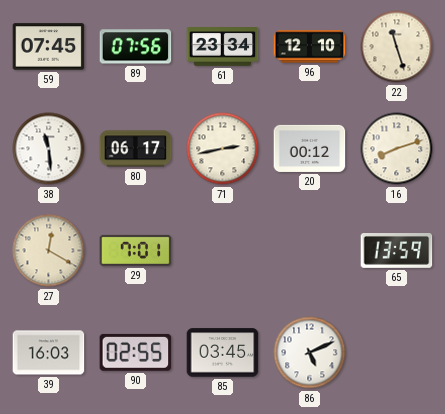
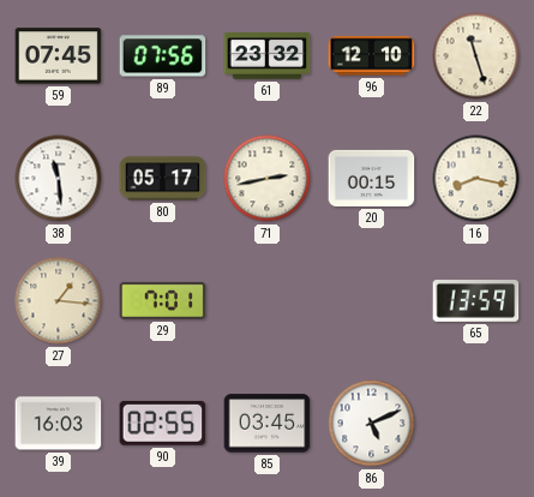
61: 23:34 -> 23:32 (268, 56)
80: 06:17 -> 05:17 (163, 179)
20: 00:12 -> 00:15 (372, 178)
16: 8:12 -> 8:17 (476, 179)
27: 12:20 -> 1:16 (59, 301)
